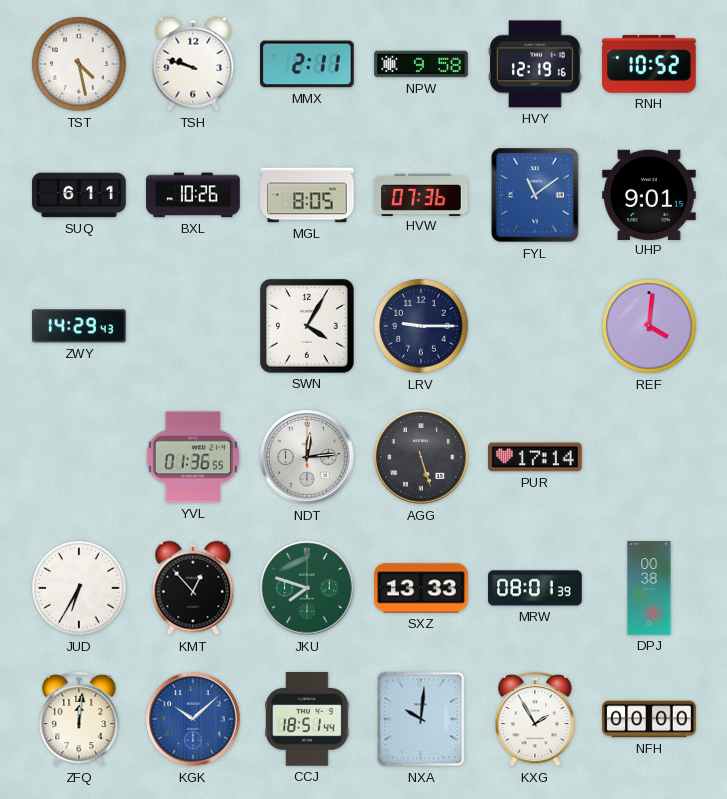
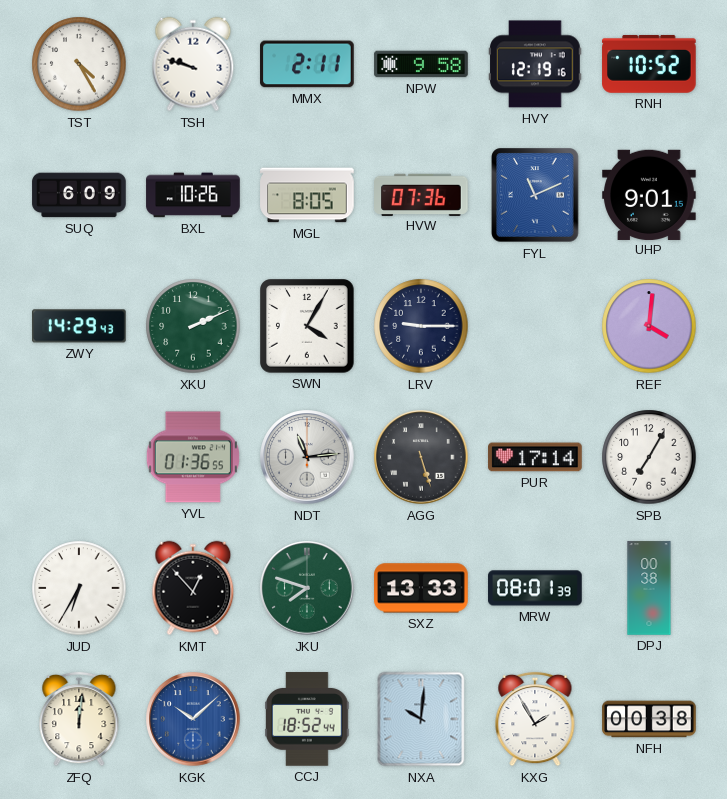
TST: 4:28 -> 4:25 (79, 64)
SUQ: 6:11 -> 6:09 (79, 195)
FYL: 11:09 -> 11:11 (535, 195)
XKU: none -> 2:11 (193, 326)
NDT: 12:14 -> 11:14 (307, 457)
SPB: none -> 7:05 (649, 457)
CCJ: 18:51 -> 18:52 (307, 719)
NFH: 00:00 -> 00:38 (649, 719)
